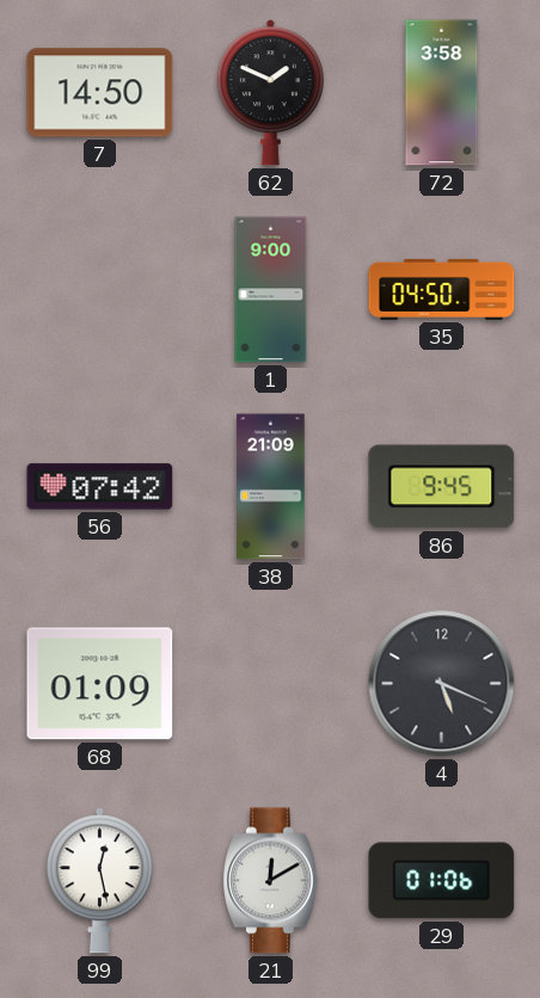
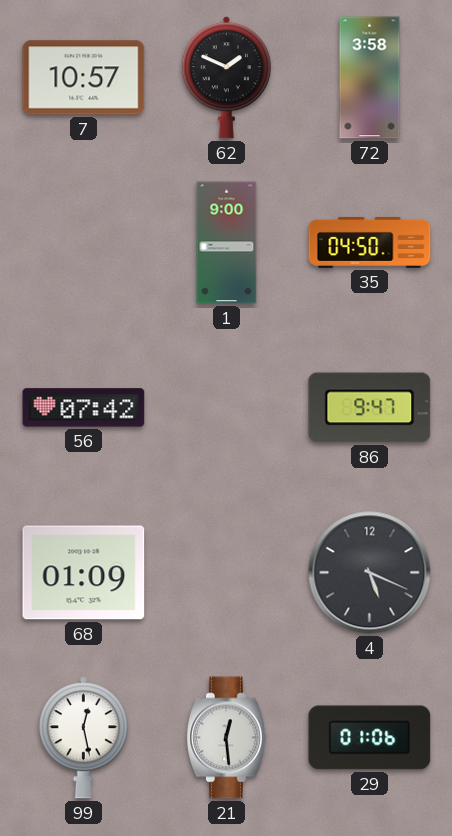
7: 14:50 -> 10:57 (84, 78)
38: 21:09 -> none (271, 487)
86: 9:45 -> 9:47 (370, 408)
21: 12:10 -> 12:29 (227, 738)
